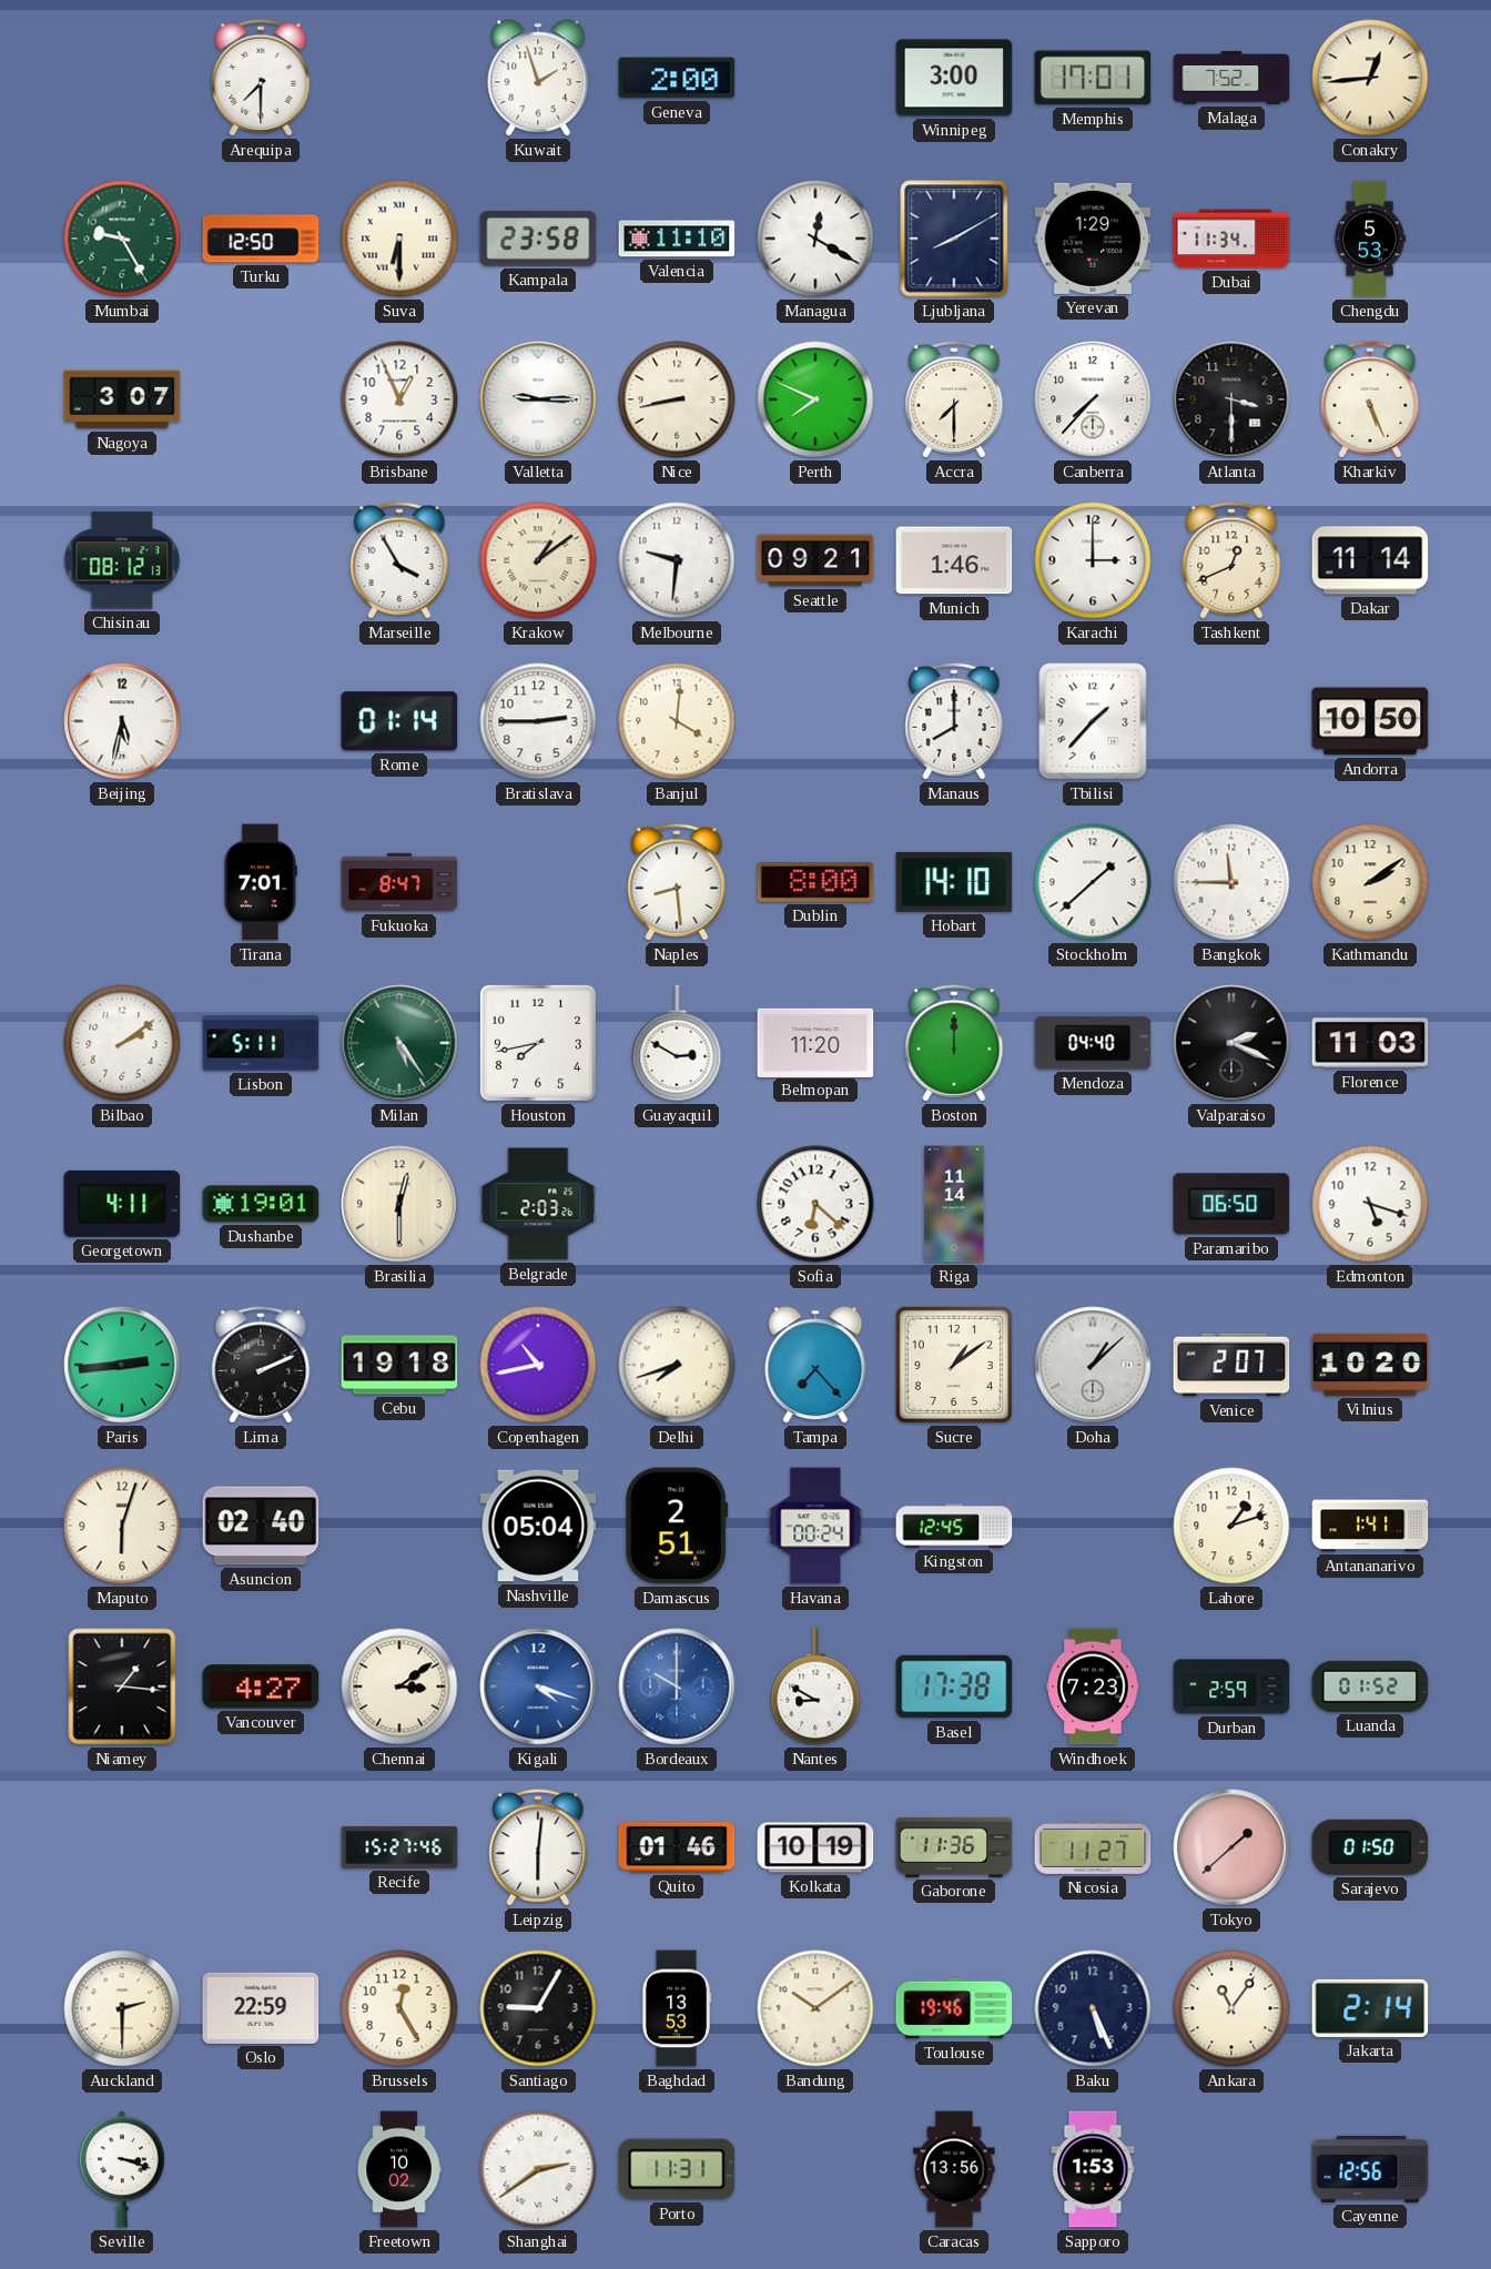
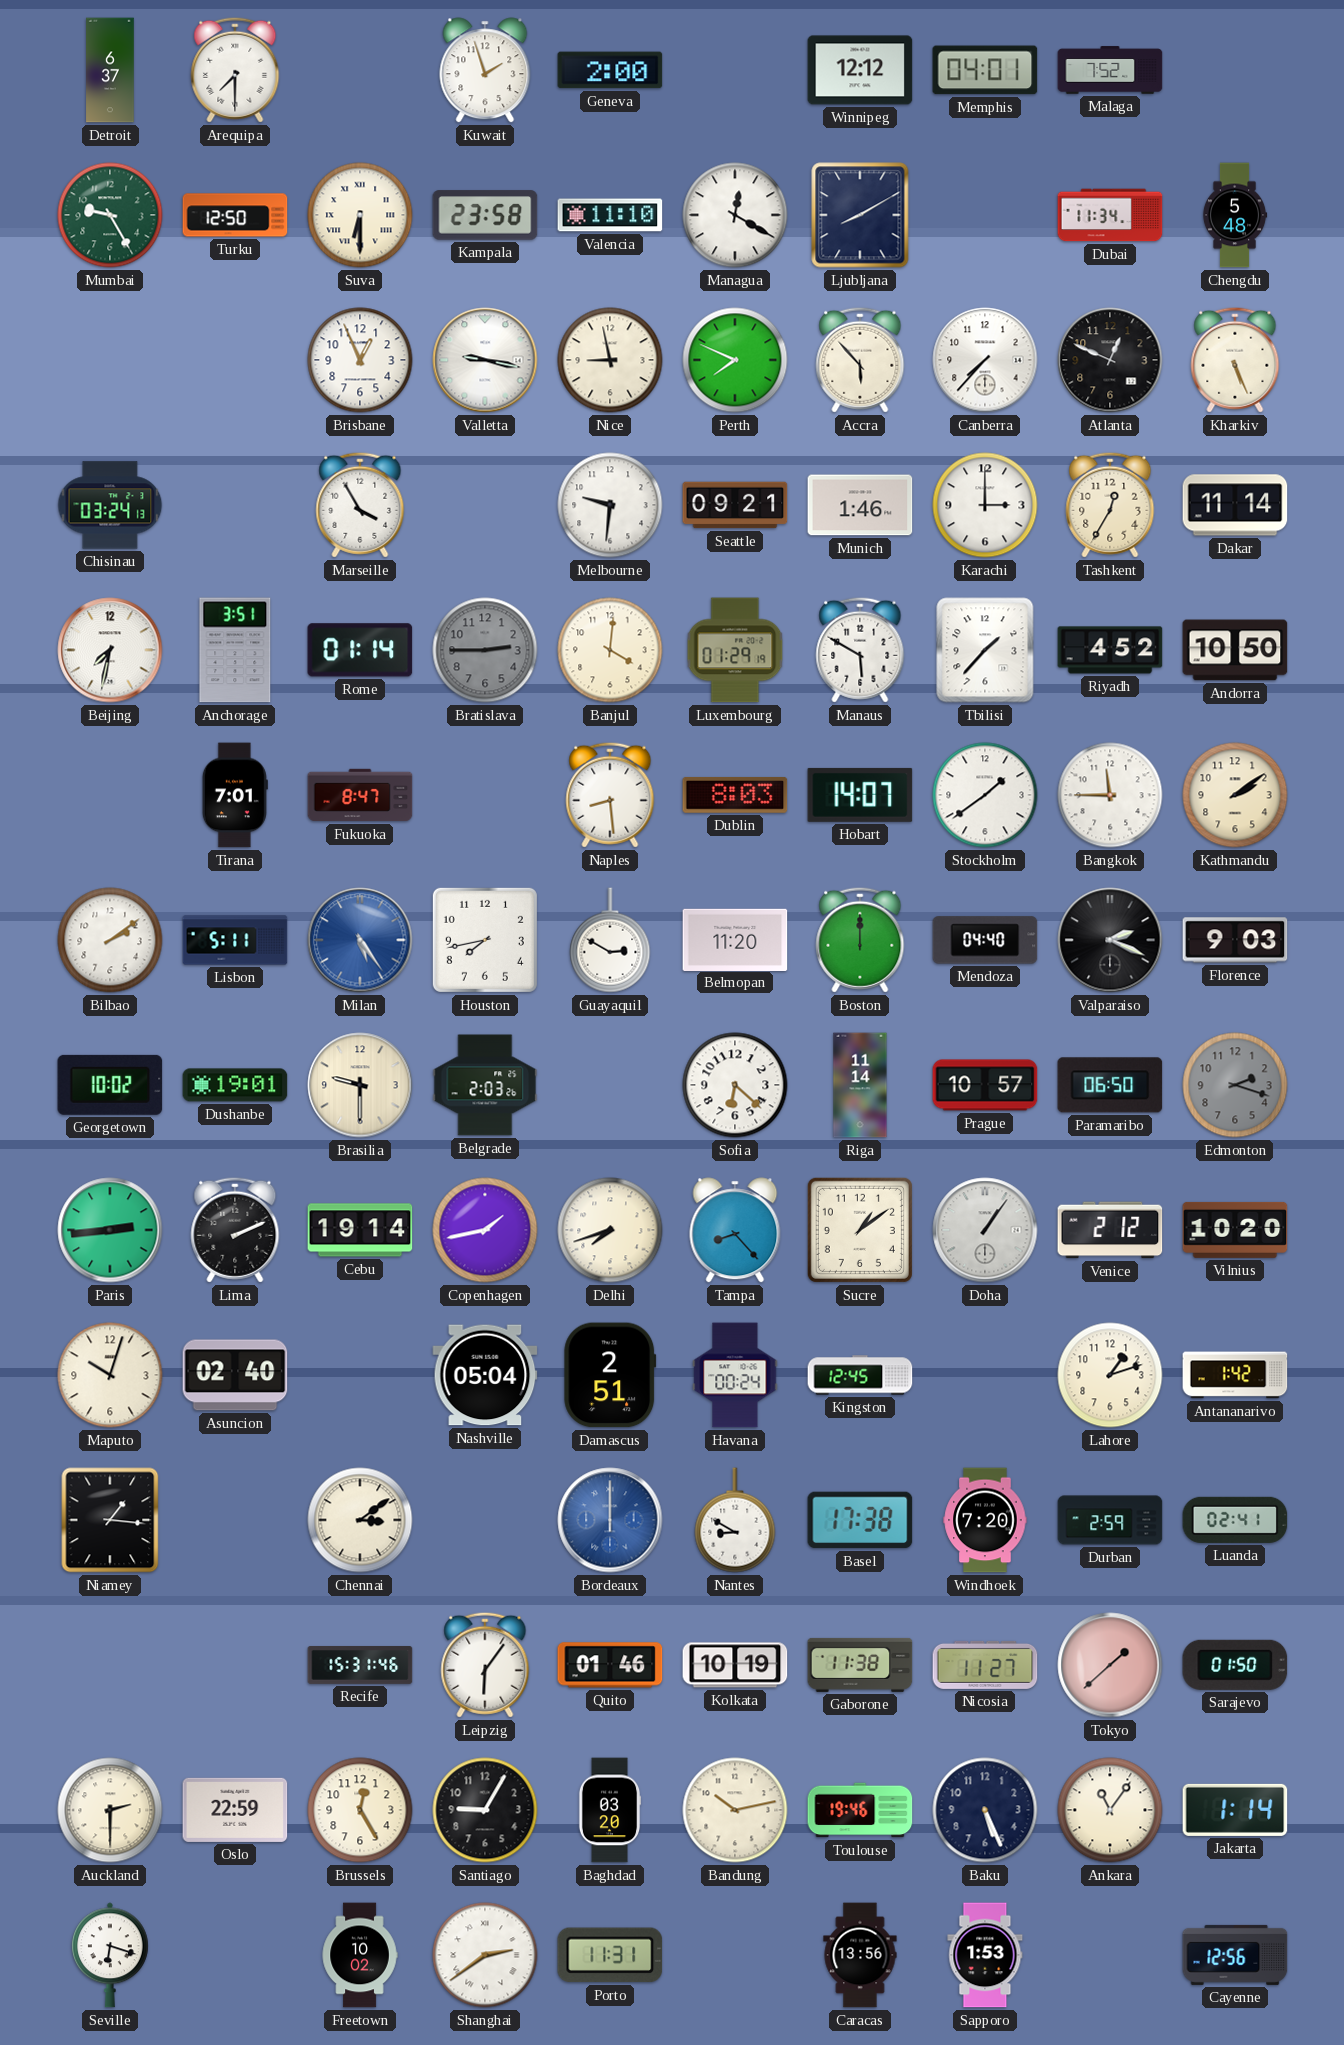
Detroit: none -> 6:37 (110, 70)
Winnipeg: 3:00 -> 12:12 (860, 70)
Memphis: 17:01 -> 04:01 (985, 70)
Conakry: 12:44 -> none (1370, 78)
Yerevan: 1:29 -> none (1093, 239)
Chengdu: 5:53 -> 5:48 (1235, 215)
Nagoya: 3:07 -> none (122, 399)
Valletta: 9:15 -> 9:17 (485, 360)
Nice: 8:43 -> 8:58 (610, 360)
Accra: 7:30 -> 5:53 (860, 360)
Atlanta: 3:30 -> 12:49 (1110, 360)
Chisinau: 08:12 -> 03:24 (110, 505)
Krakow: 1:09 -> none (538, 560)
Tashkent: 12:41 -> 12:35 (1110, 505)
Beijing: 5:32 -> 7:32 (110, 650)
Anchorage: none -> 3:51 (235, 650)
Bratislava dial: white -> grey (485, 650)
Luxembourg: none -> 01:29 (735, 650)
Manaus: 8:00 -> 5:50 (860, 650)
Riyadh: none -> 4:52 (1110, 650)
Dublin: 8:00 -> 8:03 (735, 795)
Hobart: 14:10 -> 14:07 (860, 795)
Stockholm: 1:38 -> 1:39 (985, 795)
Milan dial: green -> blue (360, 940)
Florence: 11:03 -> 9:03 (1235, 940)
Georgetown: 4:11 -> 10:02 (110, 1085)
Brasilia: 12:30 -> 9:30 (360, 1085)
Prague: none -> 10:57 (985, 1085)
Edmonton: 5:18 -> 2:18 (1235, 1085)
Edmonton dial: white -> grey (1235, 1085)
Cebu: 19:18 -> 19:14 (360, 1230)
Copenhagen: 10:43 -> 1:43 (485, 1230)
Tampa: 7:23 -> 8:23 (735, 1230)
Doha: 1:08 -> 1:06 (985, 1230)
Venice: 2:07 -> 2:12 (1110, 1230)
Maputo: 6:03 -> 10:03 (110, 1375)
Antananarivo: 1:41 -> 1:42 (1235, 1375)
Vancouver: 4:27 -> none (261, 1686)
Kigali: 4:18 -> none (538, 1686)
Bordeaux: 10:00 -> 12:00 (610, 1520)
Windhoek: 7:23 -> 7:20 (985, 1520)
Luanda: 01:52 -> 02:41 (1235, 1520)
Recife: 15:27 -> 15:31 (360, 1666)
Leipzig: 6:01 -> 6:06 (485, 1665)
Gaborone: 11:36 -> 11:38 (860, 1665)
Baghdad: 13:53 -> 03:20 (610, 1810)
Bandung: 10:09 -> 10:13 (735, 1810)
Jakarta: 2:14 -> 1:14 (1235, 1810)
Seville: 3:18 -> 6:18 (110, 1955)
